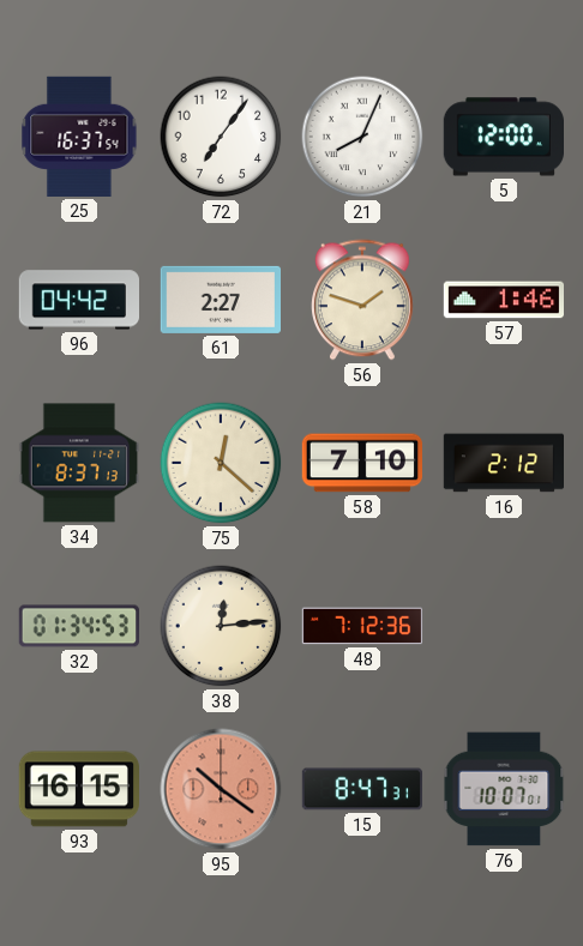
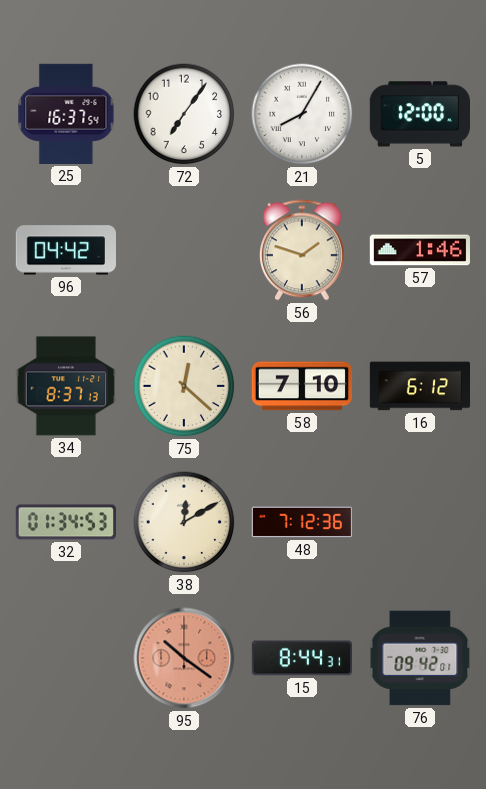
21: 8:04 -> 8:05 (302, 114)
61: 2:27 -> none (220, 300)
16: 2:12 -> 6:12 (419, 386)
38: 12:14 -> 12:10 (184, 522)
93: 16:15 -> none (78, 789)
15: 8:47 -> 8:44 (301, 658)
76: 10:07 -> 09:42 (420, 658)
